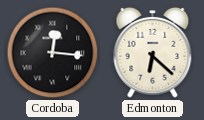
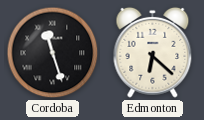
Cordoba: 12:16 -> 11:27 (53, 53)
